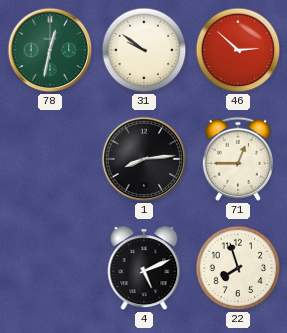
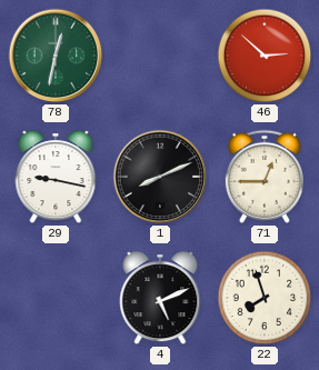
31: 9:51 -> none (144, 50)
29: none -> 9:17 (56, 178)
1: 8:14 -> 8:11 (160, 177)
